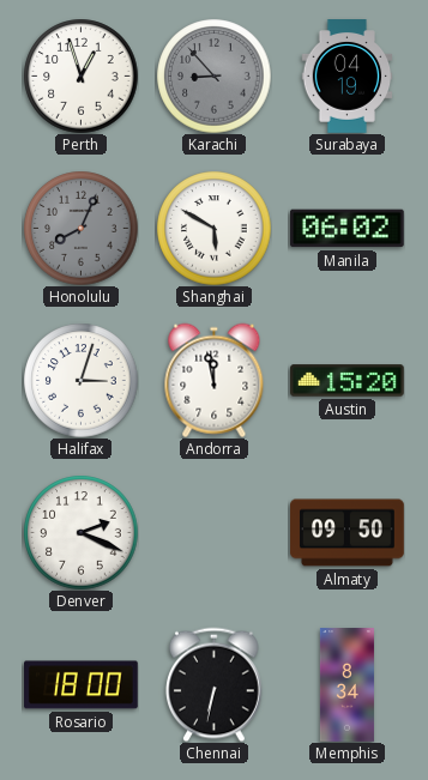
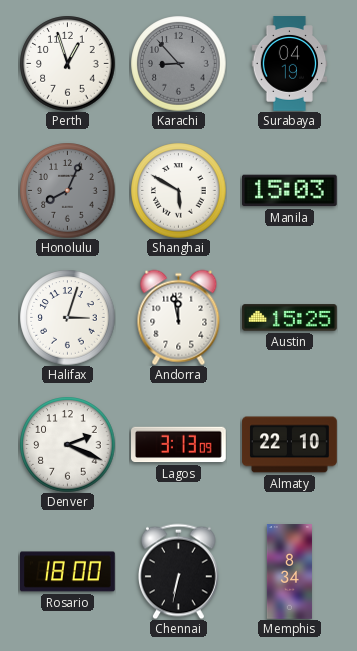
Manila: 06:02 -> 15:03 (290, 191)
Austin: 15:20 -> 15:25 (290, 318)
Lagos: none -> 3:13 (179, 445)
Almaty: 09:50 -> 22:10 (290, 445)
